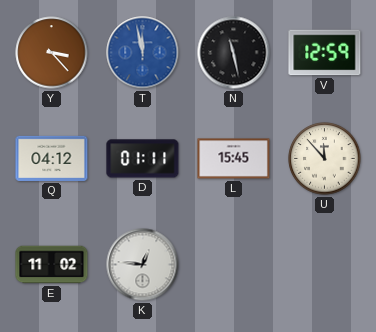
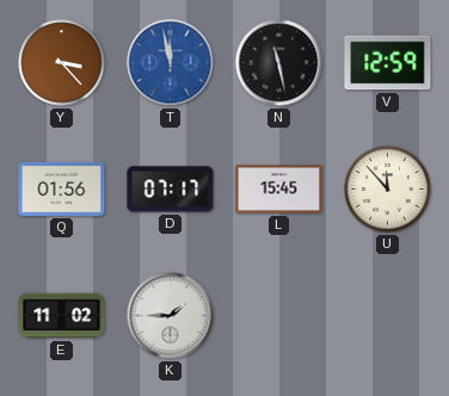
Q: 04:12 -> 01:56 (62, 188)
D: 01:11 -> 07:17 (171, 190)
K: 12:46 -> 1:45 (171, 316)
